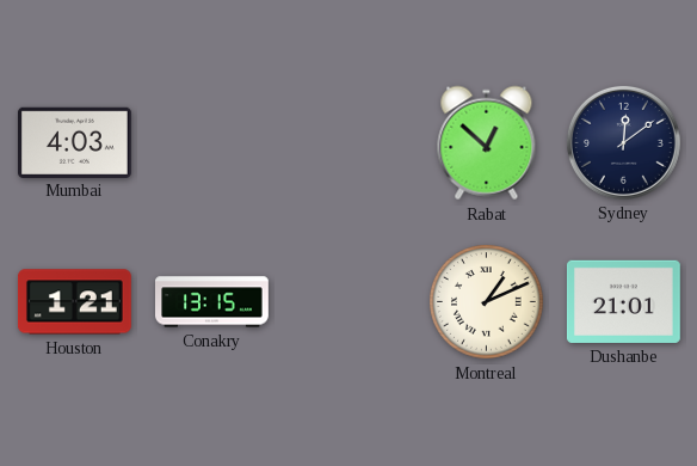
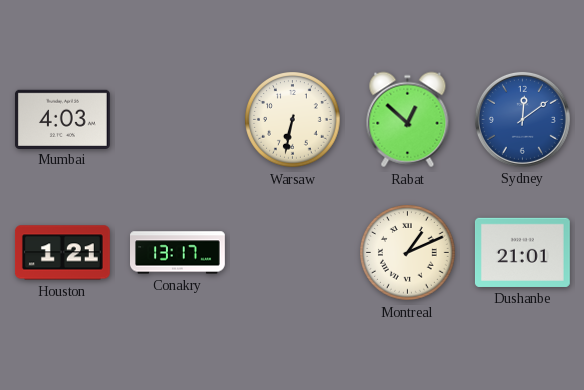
Warsaw: none -> 6:32 (293, 120)
Sydney dial: navy -> blue (522, 119)
Conakry: 13:15 -> 13:17 (178, 253)
